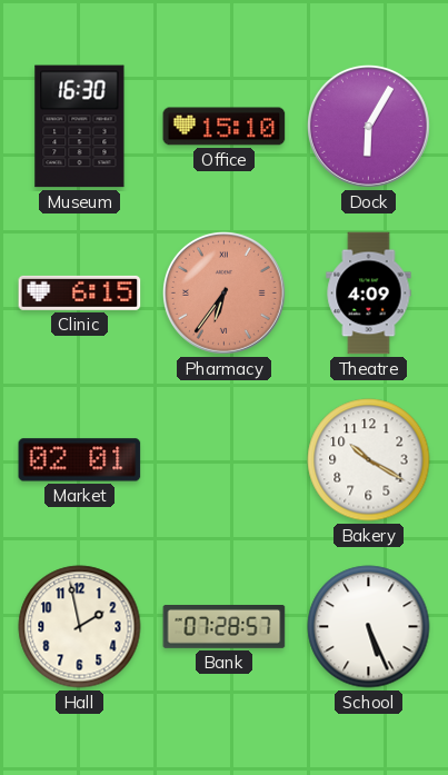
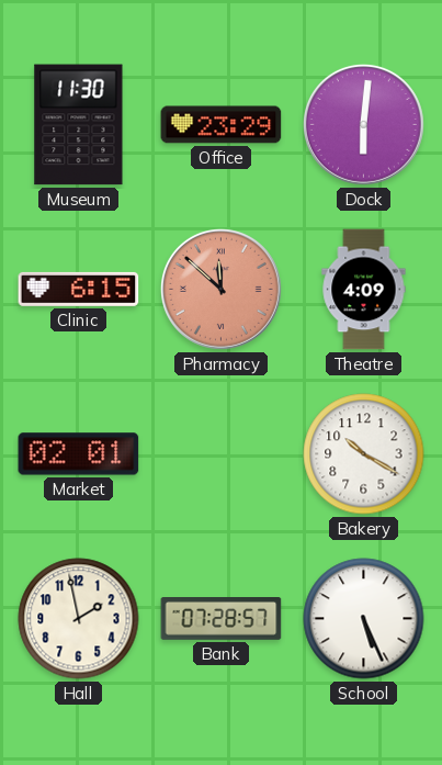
Museum: 16:30 -> 11:30 (79, 125)
Office: 15:10 -> 23:29 (222, 125)
Dock: 6:05 -> 6:01 (363, 124)
Pharmacy: 6:36 -> 11:52 (220, 289)
